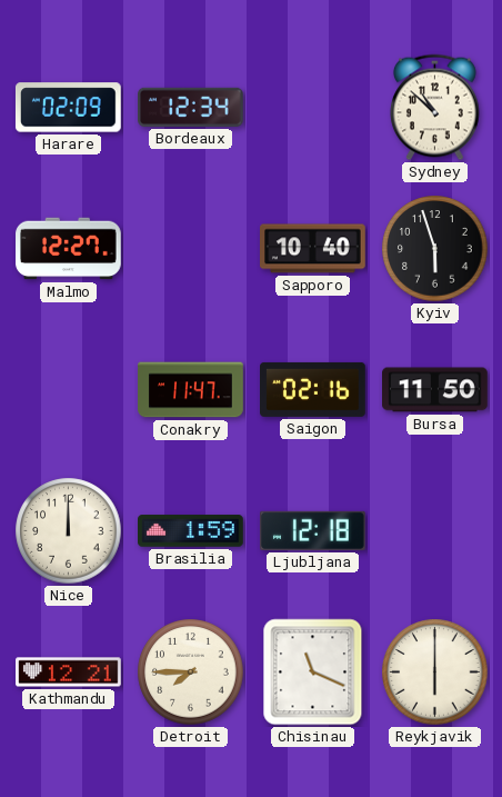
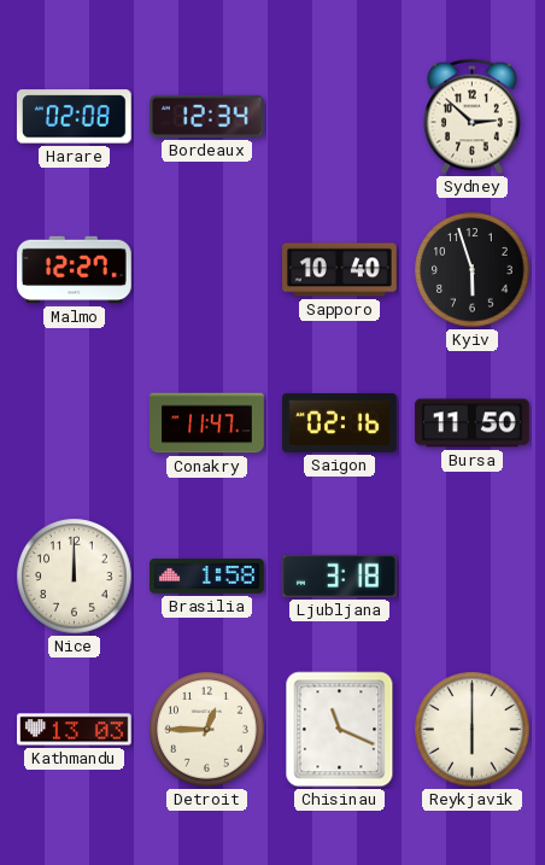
Harare: 02:09 -> 02:08 (75, 117)
Sydney: 10:52 -> 2:52 (473, 117)
Brasilia: 1:59 -> 1:58 (207, 577)
Ljubljana: 12:18 -> 3:18 (340, 575)
Kathmandu: 12:21 -> 13:03 (75, 730)
Detroit: 7:45 -> 12:45 (207, 730)
